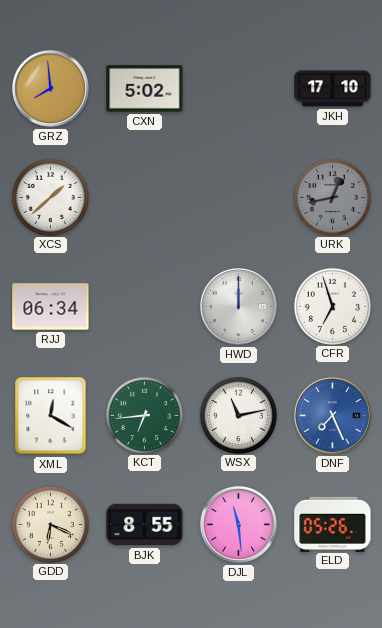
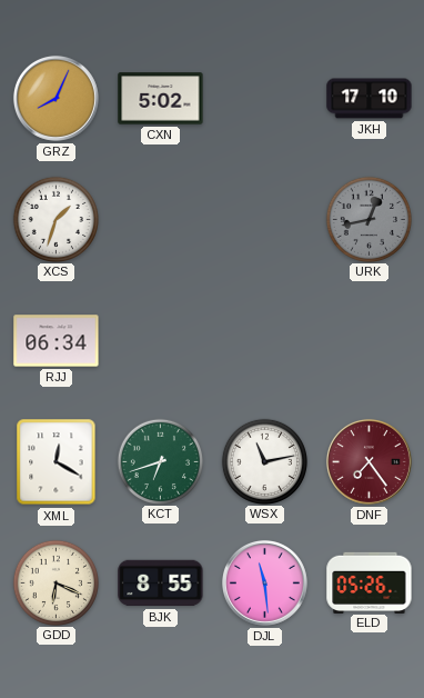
GRZ: 7:59 -> 8:04 (55, 98)
XCS: 1:38 -> 1:33 (55, 219)
HWD: 12:00 -> none (238, 306)
CFR: 6:57 -> none (332, 306)
KCT: 6:44 -> 6:42 (160, 461)
DNF: 7:26 -> 7:24 (369, 461)
DNF dial: blue -> burgundy (369, 461)
